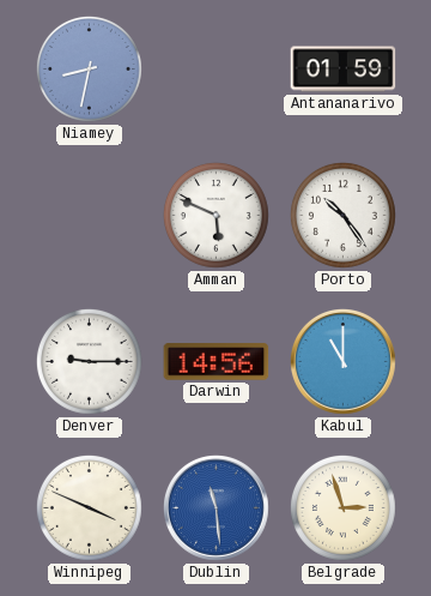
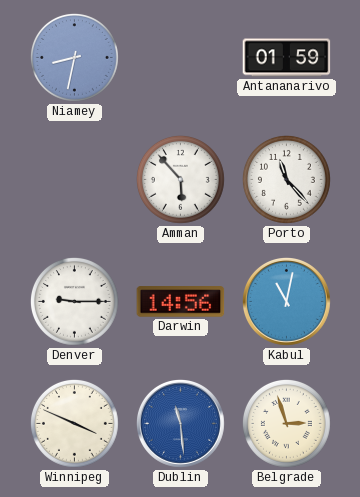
Amman: 5:49 -> 5:53 (180, 179)
Porto: 10:24 -> 11:23 (286, 179)
Kabul: 11:00 -> 11:02 (287, 302)
